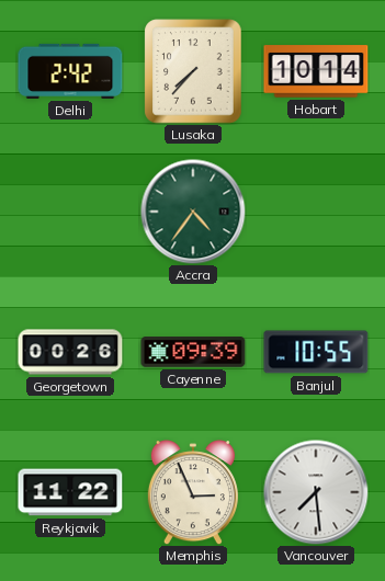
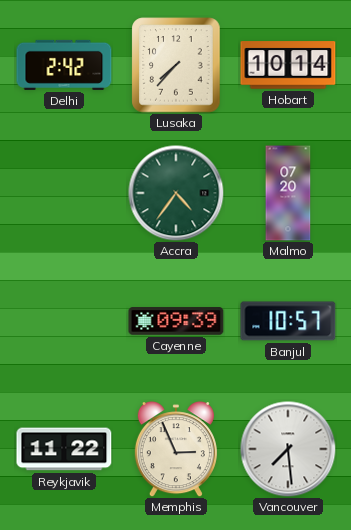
Malmo: none -> 07:20 (288, 193)
Georgetown: 00:26 -> none (70, 352)
Banjul: 10:55 -> 10:57 (288, 321)
